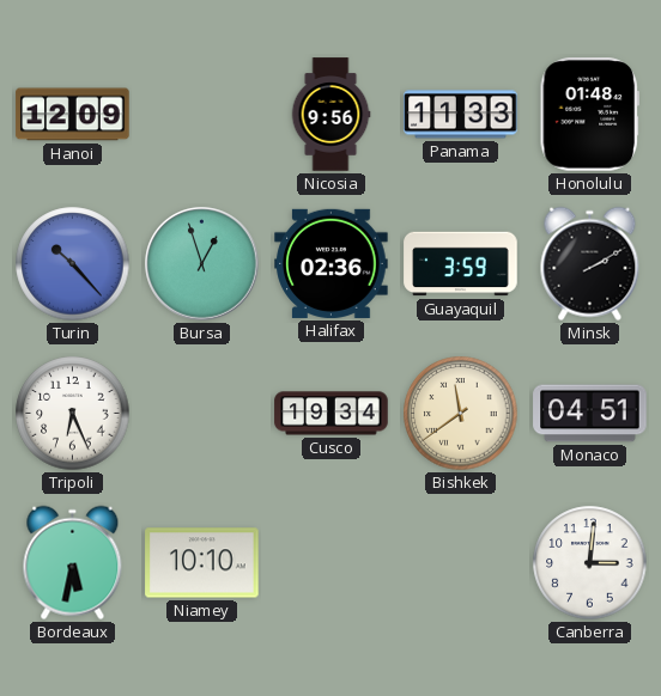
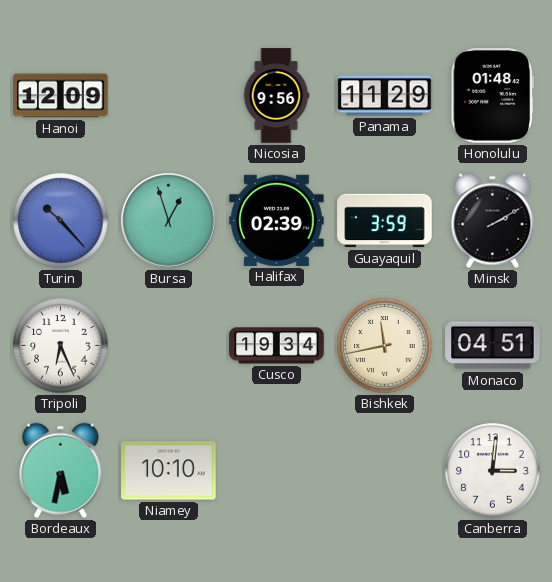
Panama: 11:33 -> 11:29 (385, 96)
Halifax: 02:36 -> 02:39 (277, 220)
Bishkek: 11:39 -> 11:43 (385, 346)
